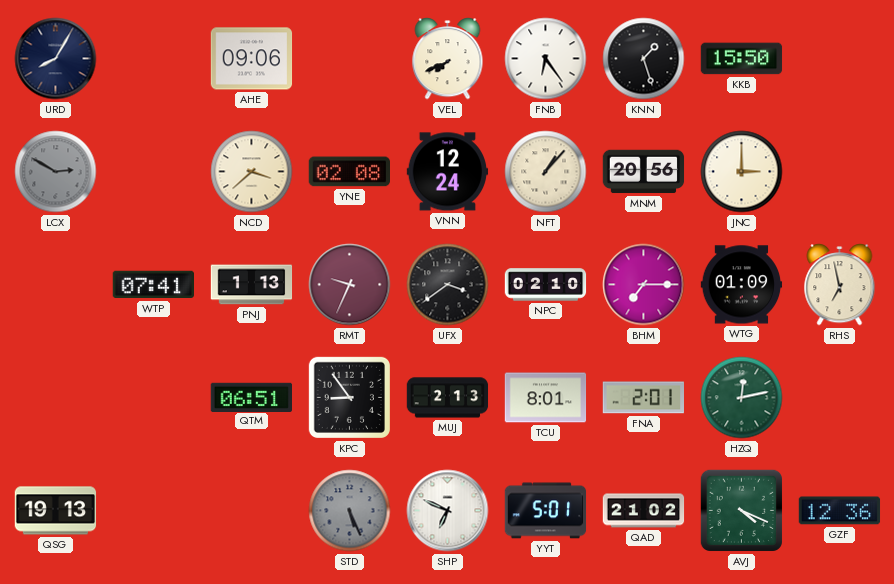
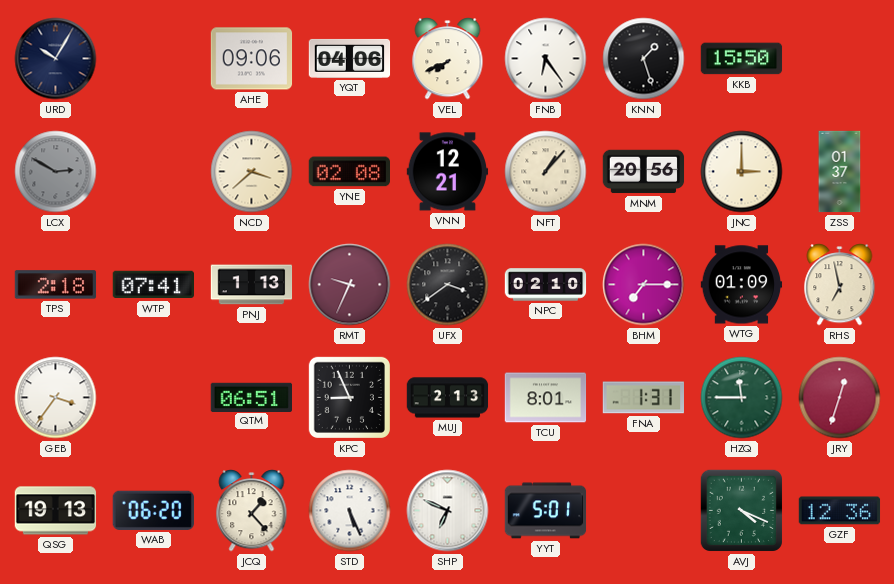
URD: 8:05 -> 10:05 (56, 59)
YQT: none -> 04:06 (350, 58)
VNN: 12:24 -> 12:21 (448, 172)
ZSS: none -> 01:37 (840, 172)
TPS: none -> 2:18 (56, 285)
GEB: none -> 3:36 (56, 398)
KPC: 8:54 -> 8:56 (349, 397)
FNA: 2:01 -> 1:31 (643, 398)
HZQ: 12:13 -> 11:45 (742, 398)
JRY: none -> 12:33 (840, 398)
WAB: none -> 06:20 (153, 510)
JCQ: none -> 1:23 (252, 511)
STD dial: grey -> white (350, 511)
QAD: 21:02 -> none (644, 511)
